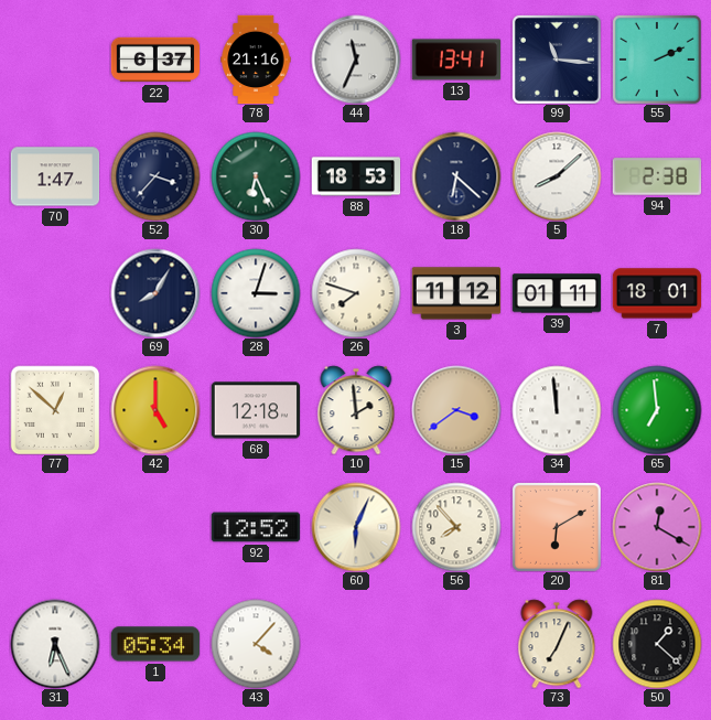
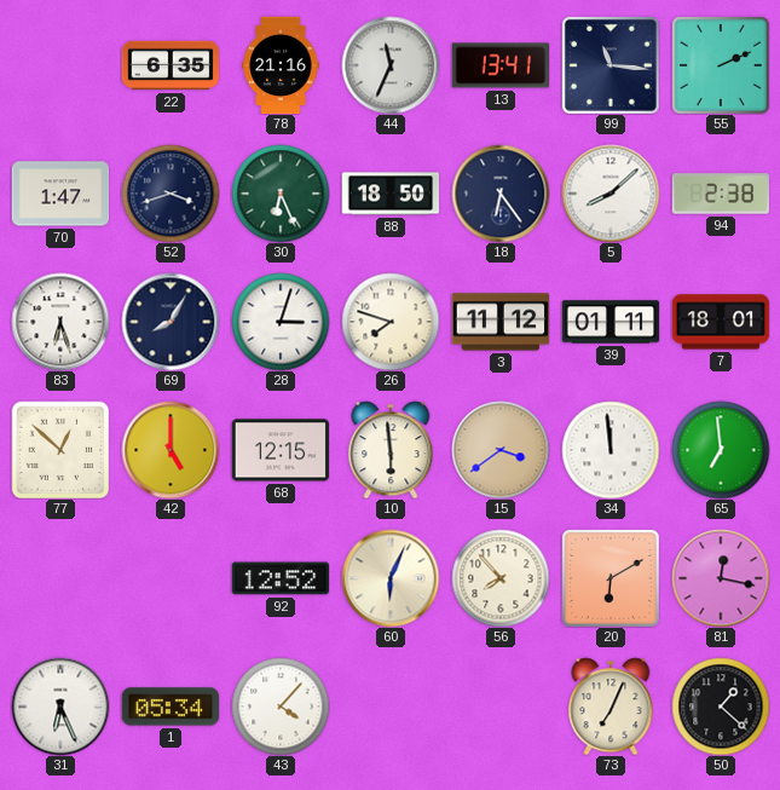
22: 6:37 -> 6:35 (171, 65)
52: 3:37 -> 3:42 (171, 194)
88: 18:53 -> 18:50 (391, 194)
18: 6:22 -> 6:24 (501, 194)
83: none -> 6:27 (60, 322)
68: 12:18 -> 12:15 (279, 450)
10: 1:59 -> 5:59 (391, 450)
81: 12:20 -> 12:17 (721, 578)
